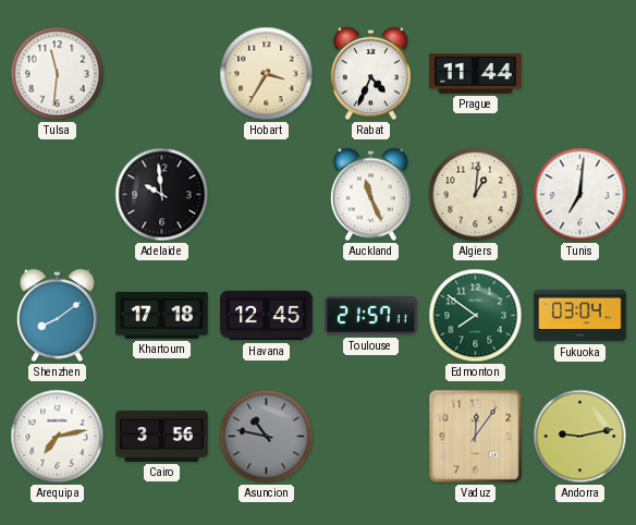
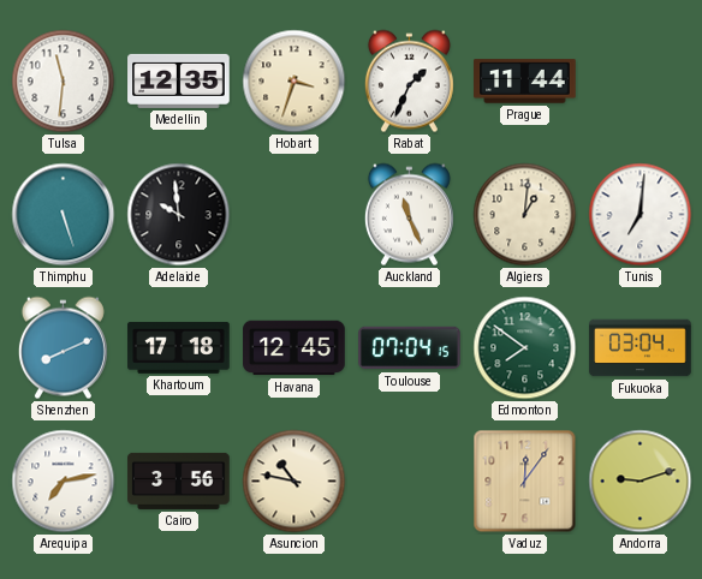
Medellin: none -> 12:35 (179, 80)
Hobart: 3:35 -> 3:33 (295, 82)
Rabat: 4:34 -> 1:34 (409, 82)
Thimphu: none -> 5:27 (64, 215)
Shenzhen: 8:09 -> 8:11 (63, 348)
Toulouse: 21:57 -> 07:04 (410, 348)
Asuncion dial: grey -> cream (295, 482)
Andorra: 9:13 -> 9:12 (641, 482)
